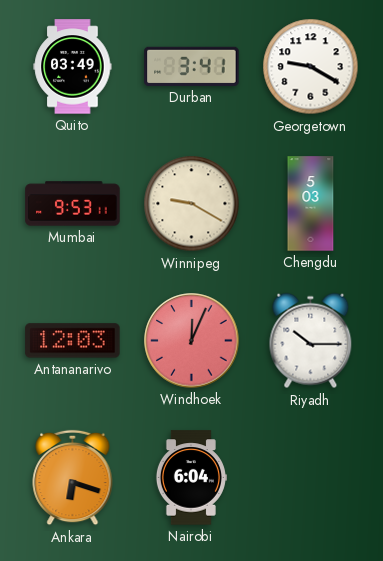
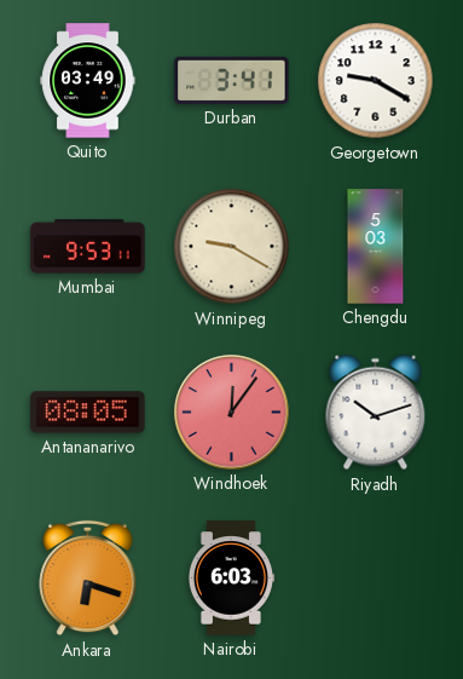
Antananarivo: 12:03 -> 08:05 (88, 413)
Windhoek: 12:04 -> 12:06 (232, 413)
Riyadh: 10:15 -> 10:12 (376, 413)
Nairobi: 6:04 -> 6:03 (231, 579)
